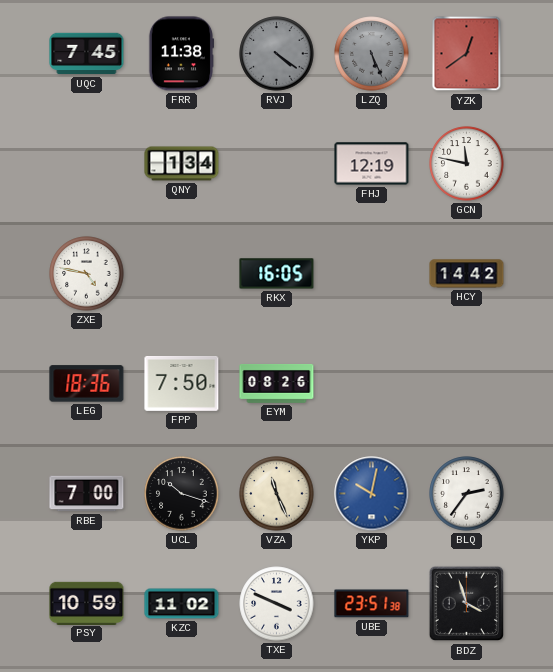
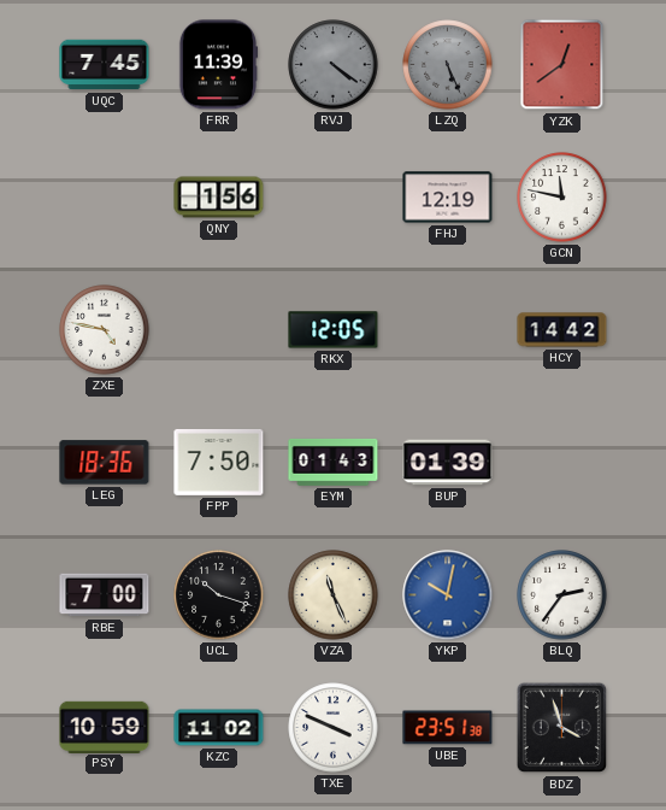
FRR: 11:38 -> 11:39 (218, 65)
QNY: 1:34 -> 1:56 (219, 198)
RKX: 16:05 -> 12:05 (334, 330)
EYM: 08:26 -> 01:43 (334, 463)
BUP: none -> 01:39 (448, 463)
